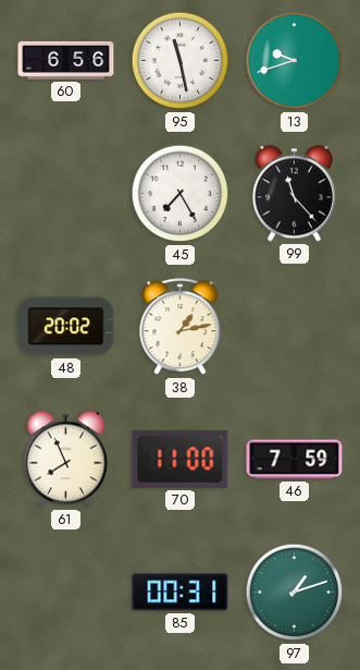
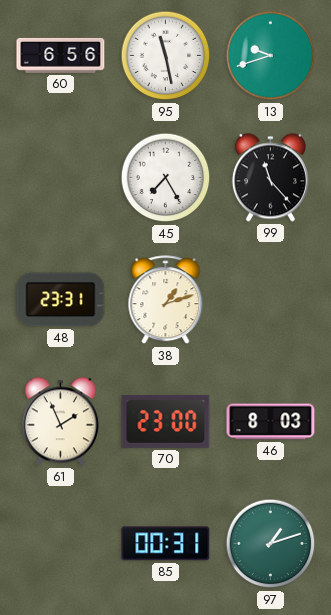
48: 20:02 -> 23:31 (61, 300)
38: 1:13 -> 1:12 (166, 300)
61: 7:56 -> 1:56 (60, 422)
70: 11:00 -> 23:00 (166, 421)
46: 7:59 -> 8:03 (271, 422)
